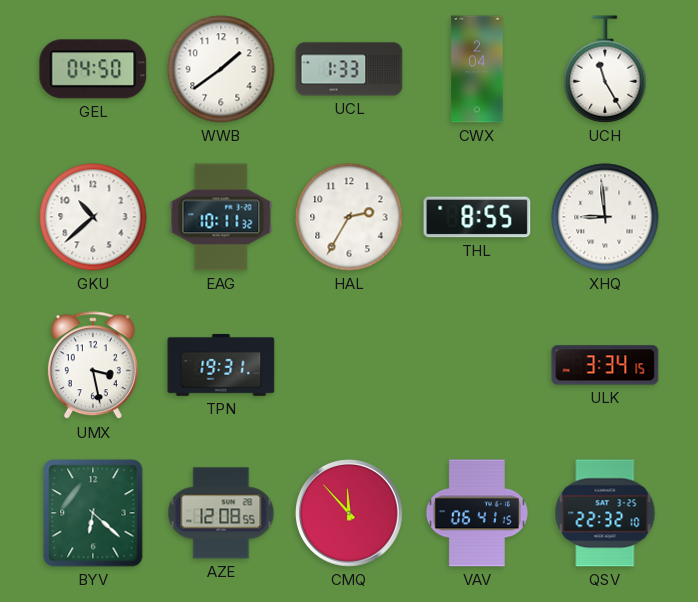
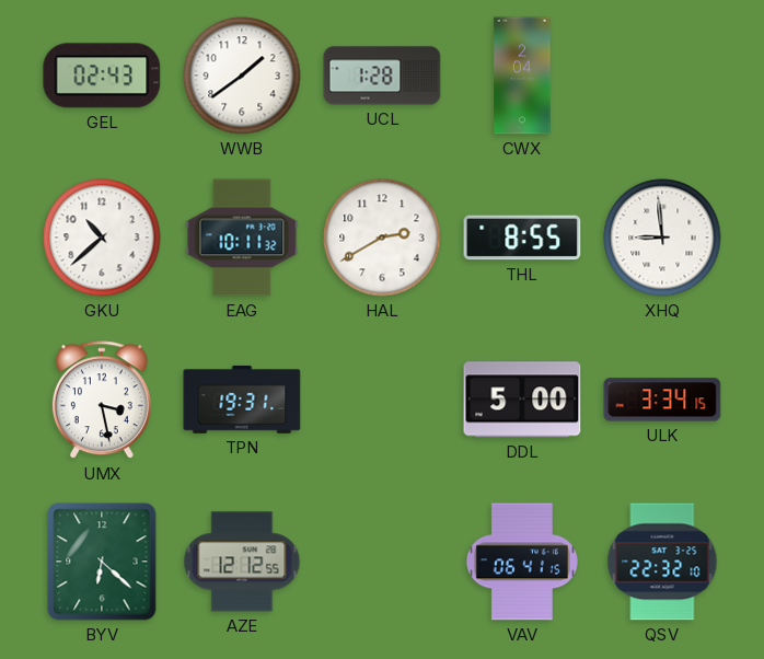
GEL: 04:50 -> 02:43 (102, 76)
UCL: 1:33 -> 1:28 (382, 76)
UCH: 11:25 -> none (605, 69)
HAL: 2:35 -> 2:40 (382, 238)
DDL: none -> 5:00 (522, 400)
AZE: 12:08 -> 12:12 (242, 562)
CMQ: 11:53 -> none (350, 514)
